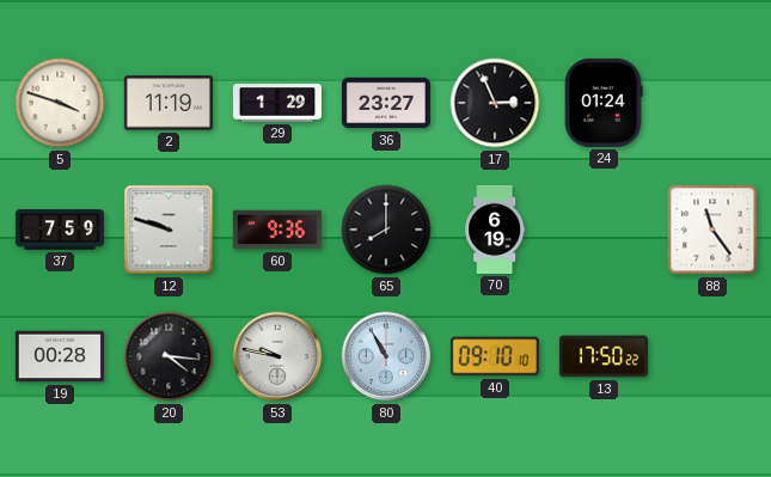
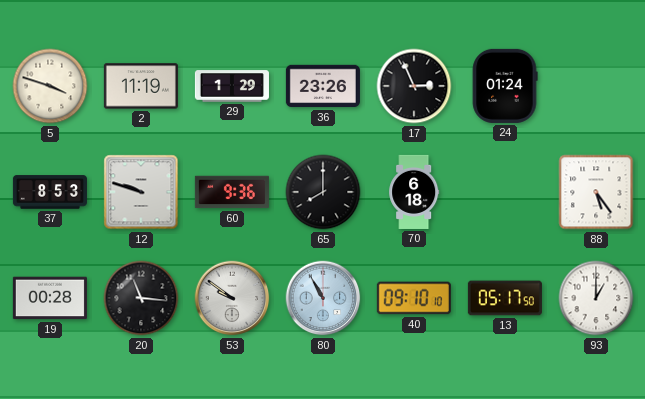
36: 23:27 -> 23:26 (323, 86)
37: 7:59 -> 8:53 (50, 192)
70: 6:19 -> 6:18 (414, 192)
88: 11:24 -> 5:24 (596, 192)
20: 4:16 -> 11:16 (141, 298)
53: 9:47 -> 9:51 (232, 298)
13: 17:50 -> 05:17 (505, 298)
93: none -> 1:00 (596, 298)
